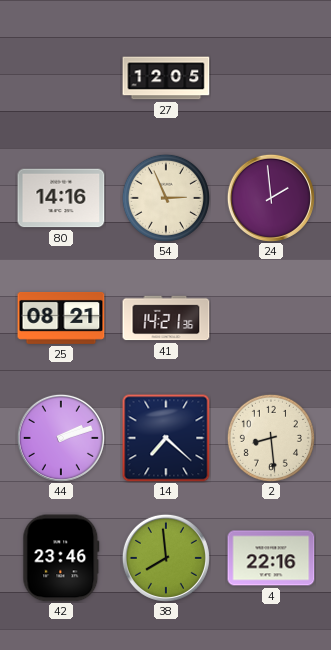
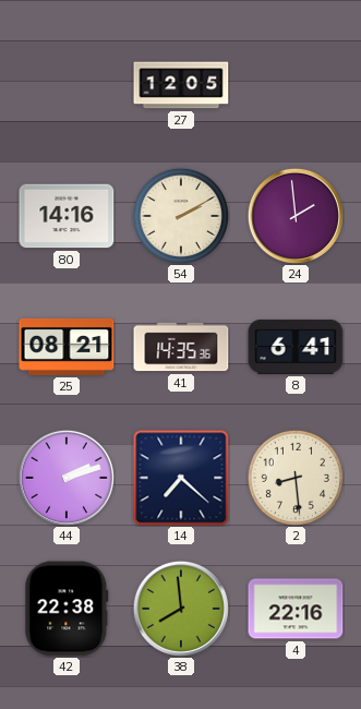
54: 2:56 -> 2:10 (181, 216)
41: 14:21 -> 14:35 (181, 347)
8: none -> 6:41 (296, 347)
42: 23:46 -> 22:38 (67, 609)
